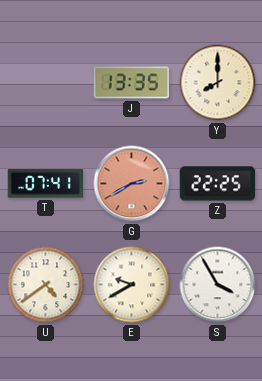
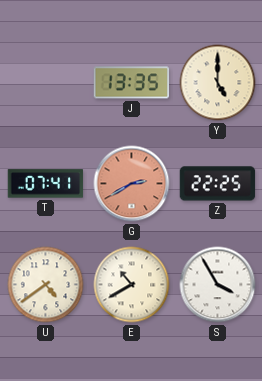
Y: 8:00 -> 5:00 (218, 83)
E: 9:40 -> 10:40 (132, 285)
